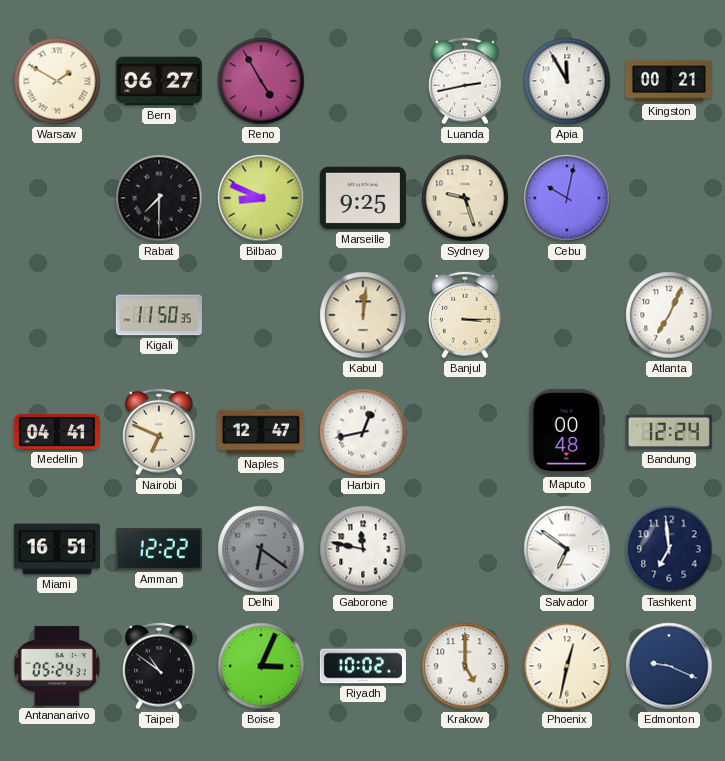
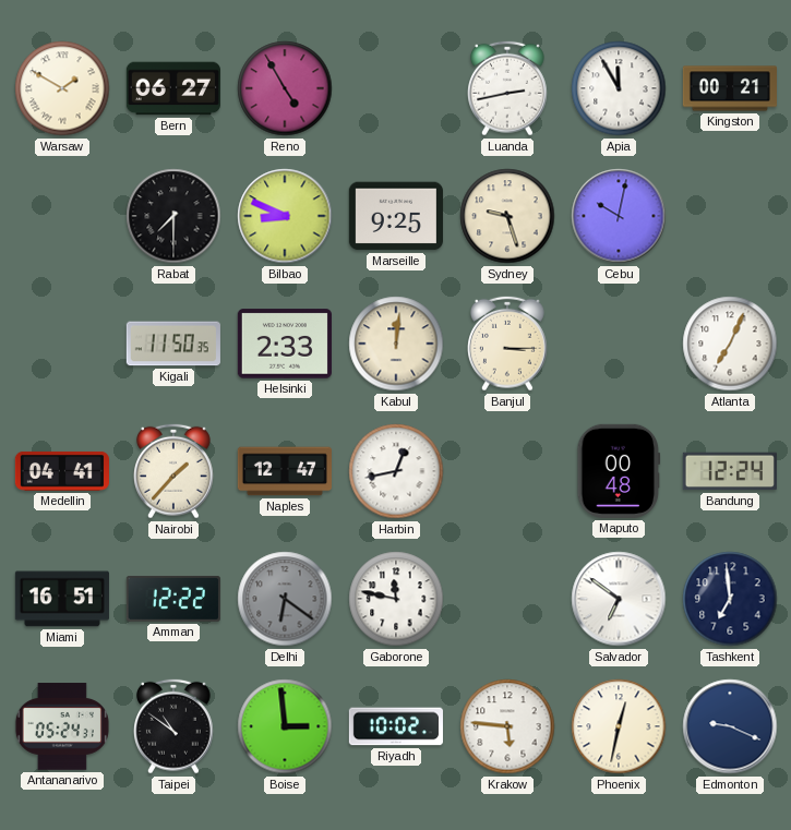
Helsinki: none -> 2:33 (285, 344)
Nairobi: 6:49 -> 1:37 (175, 471)
Boise: 3:04 -> 2:59 (285, 726)
Krakow: 5:00 -> 5:46 (507, 726)
